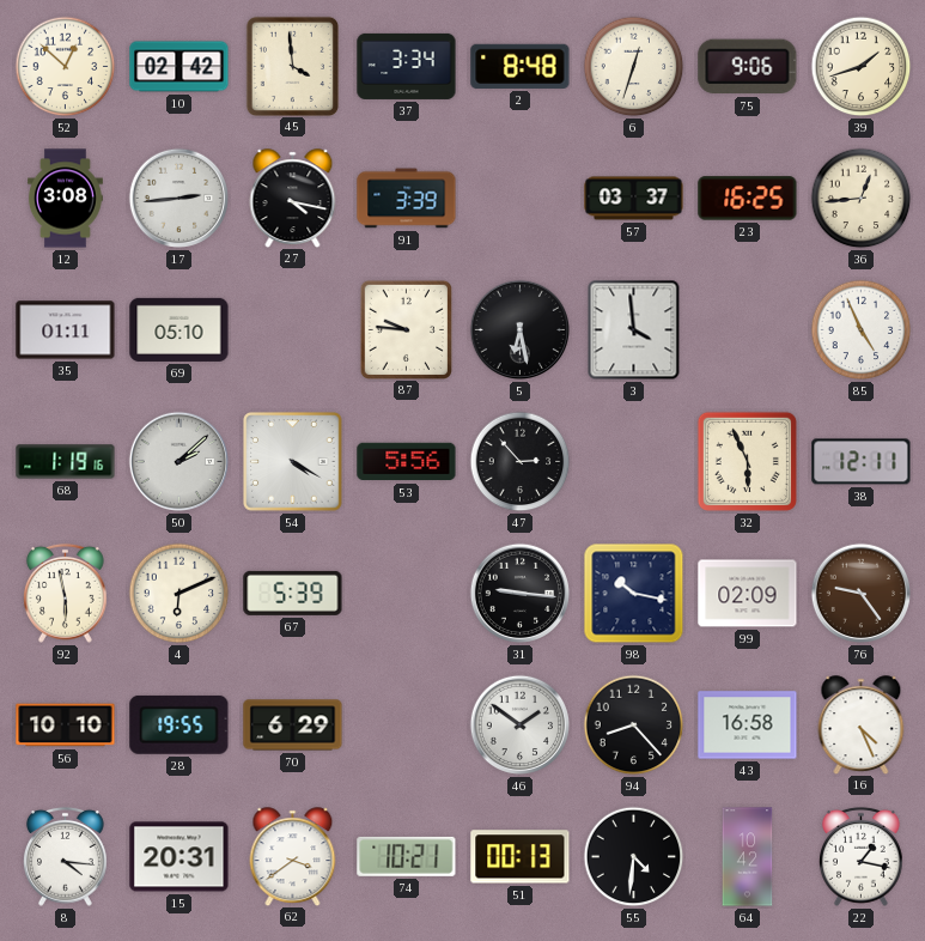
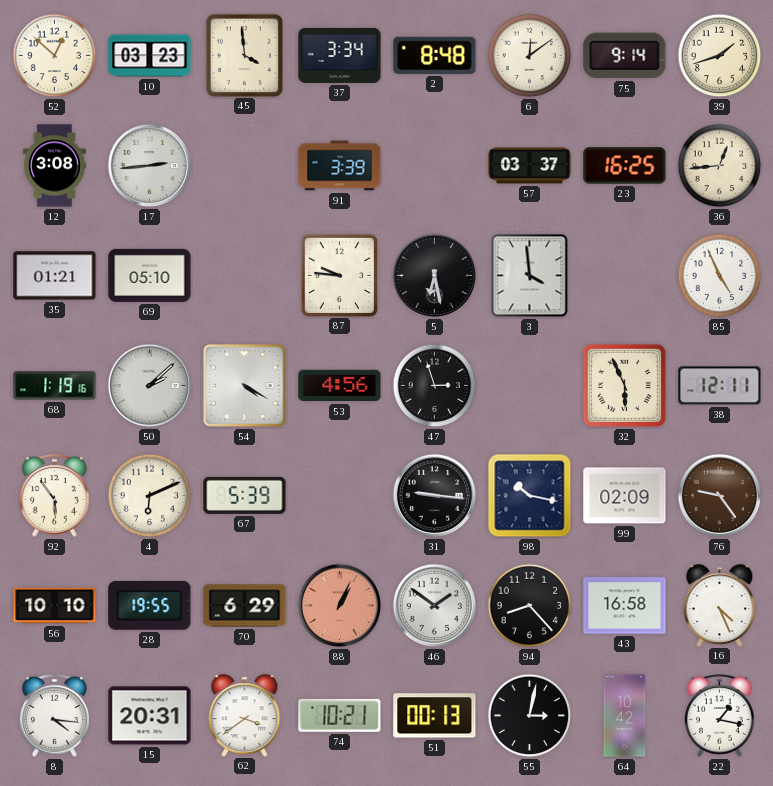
10: 02:42 -> 03:23 (150, 56)
6: 12:33 -> 12:09 (530, 56)
75: 9:06 -> 9:14 (625, 56)
27: 4:17 -> none (293, 198)
35: 01:11 -> 01:21 (55, 276)
53: 5:56 -> 4:56 (340, 386)
47: 2:53 -> 2:57 (435, 386)
92: 5:58 -> 5:54 (55, 495)
88: none -> 1:04 (340, 606)
55: 4:31 -> 3:02 (530, 716)
